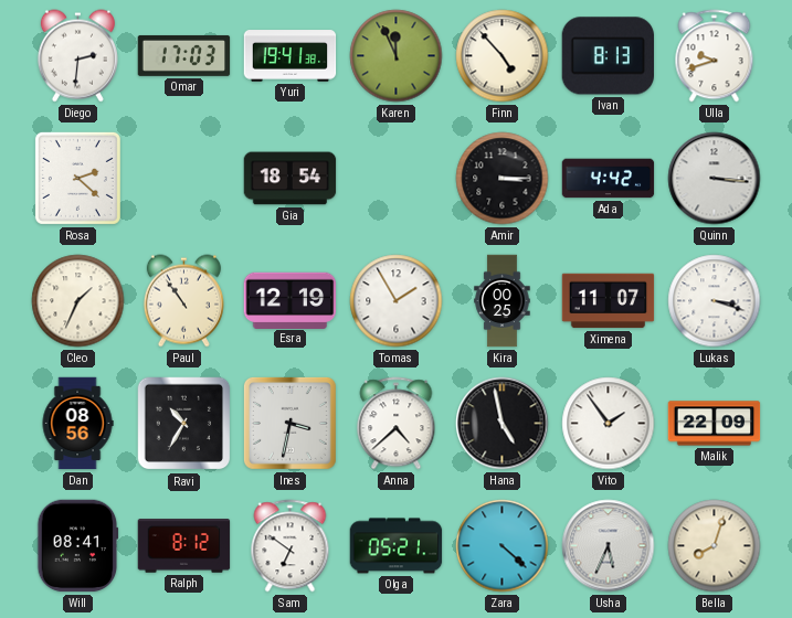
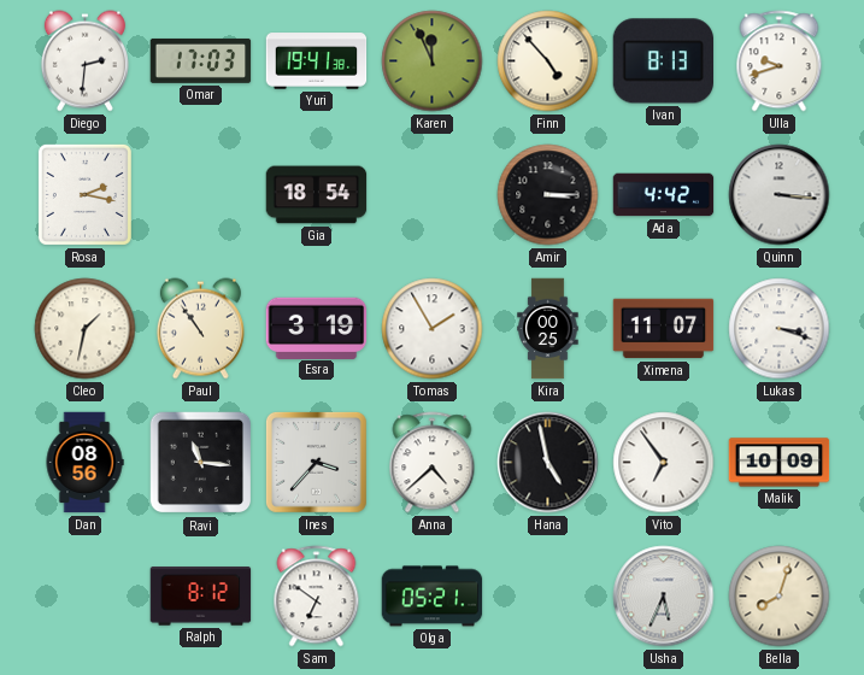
Rosa: 2:22 -> 2:17 (84, 194)
Cleo: 1:34 -> 1:32 (86, 329)
Esra: 12:19 -> 3:19 (317, 328)
Ravi: 10:35 -> 11:16 (201, 463)
Ines: 3:32 -> 3:37 (316, 462)
Vito: 1:54 -> 6:54 (664, 463)
Malik: 22:09 -> 10:09 (780, 463)
Will: 08:41 -> none (78, 546)
Zara: 4:22 -> none (503, 546)
